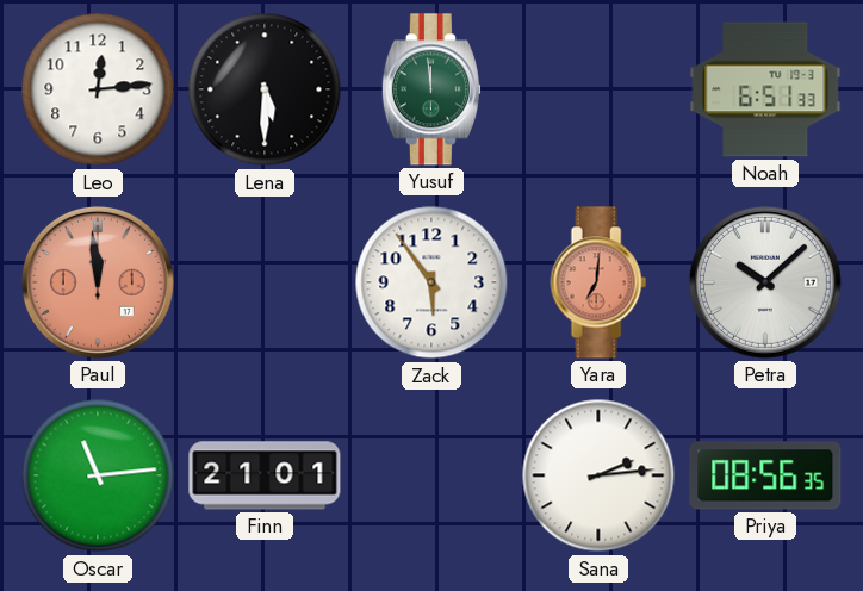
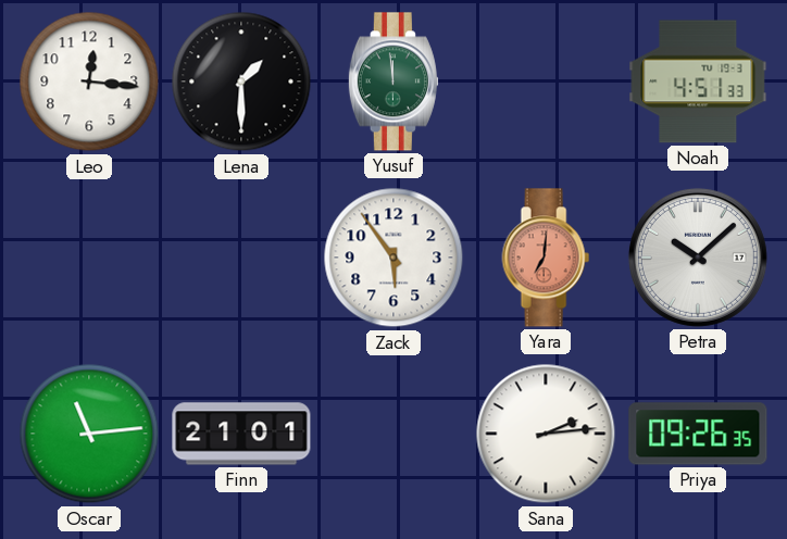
Leo: 12:14 -> 12:16 (89, 82)
Lena: 5:30 -> 1:30 (241, 82)
Noah: 6:51 -> 4:51 (698, 82)
Paul: 11:59 -> none (98, 282)
Priya: 08:56 -> 09:26 (698, 434)
